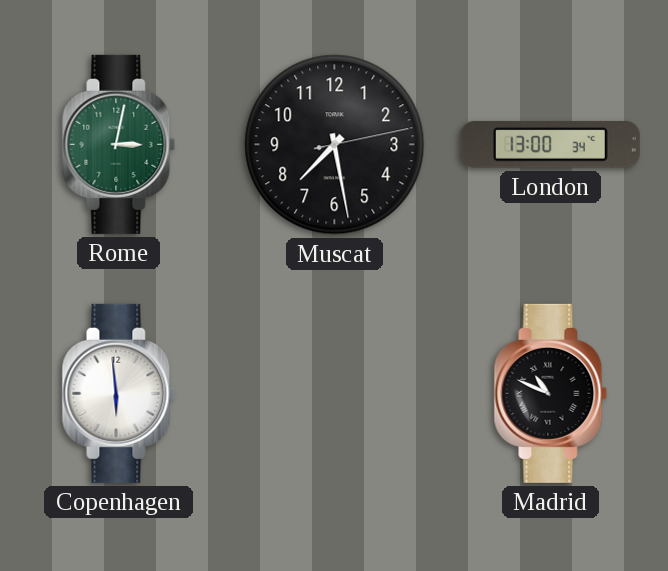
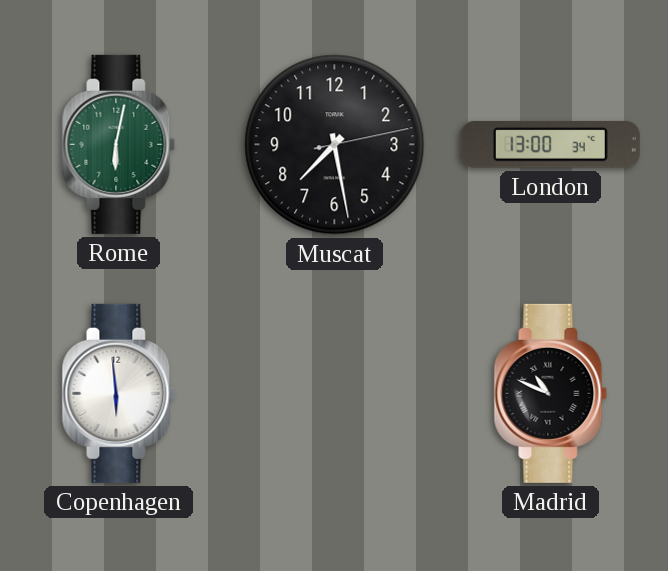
Rome: 3:02 -> 6:02 (119, 144)
